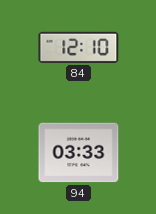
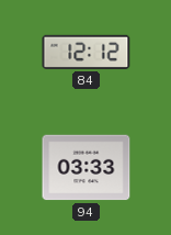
84: 12:10 -> 12:12 (87, 52)
